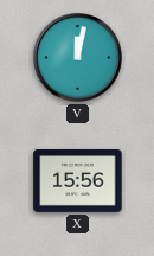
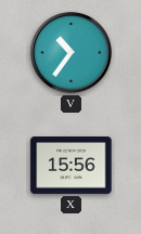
V: 12:02 -> 10:36 (70, 52)
